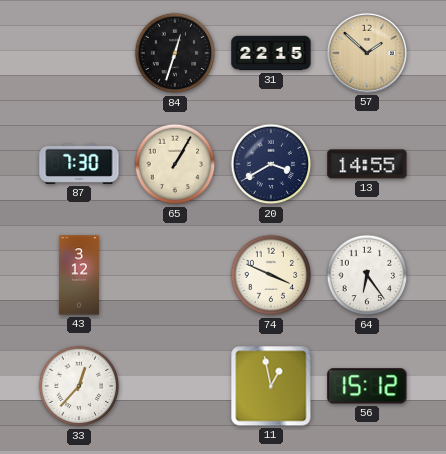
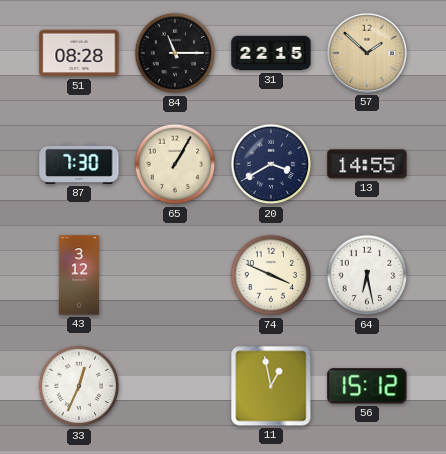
51: none -> 08:28 (79, 53)
84: 12:33 -> 11:15 (175, 53)
64: 6:24 -> 6:28 (367, 275)
33: 12:37 -> 12:34 (79, 386)
